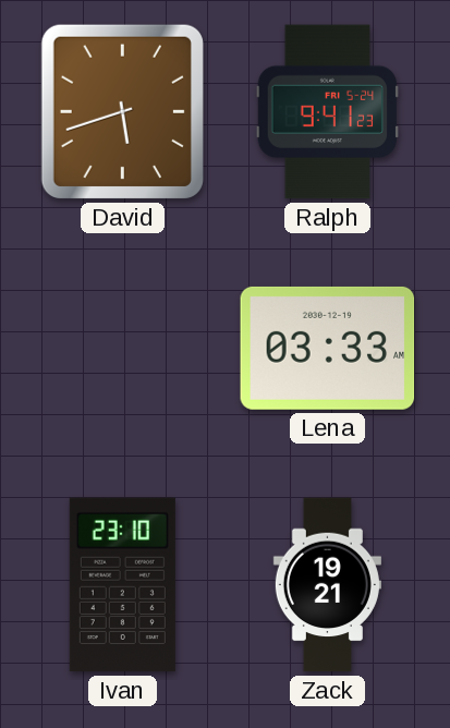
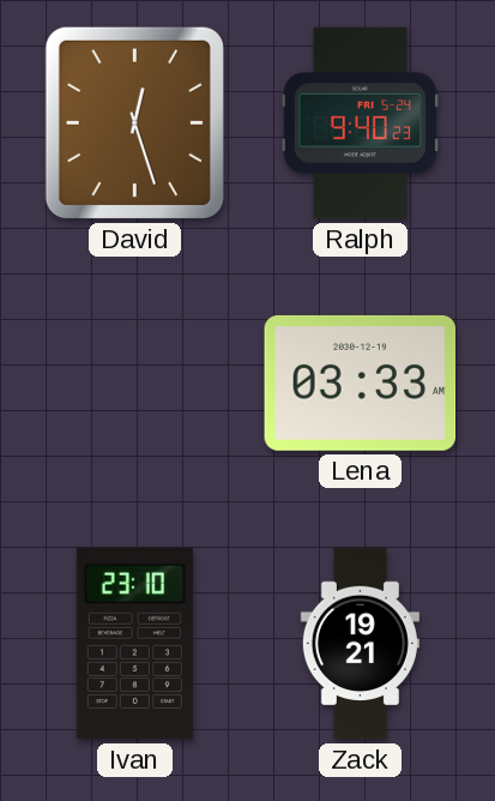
David: 5:42 -> 12:27 (134, 122)
Ralph: 9:41 -> 9:40 (361, 124)
